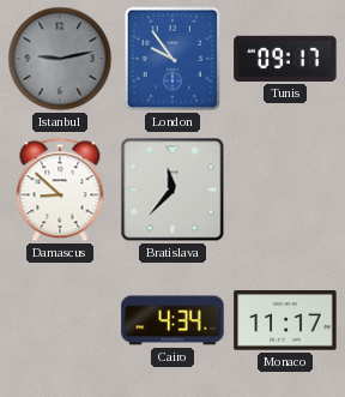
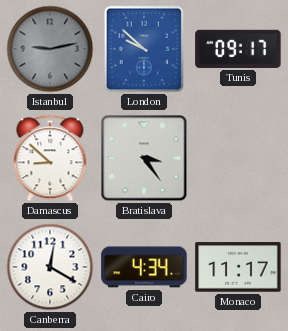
London: 9:54 -> 9:52 (144, 49)
Bratislava: 11:37 -> 3:24 (144, 158)
Canberra: none -> 12:20 (50, 267)
